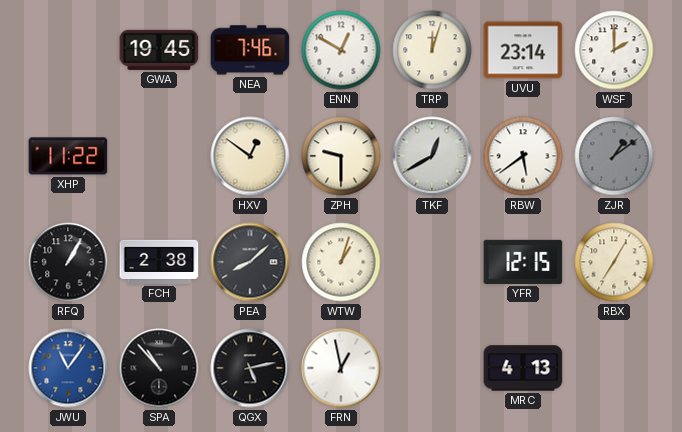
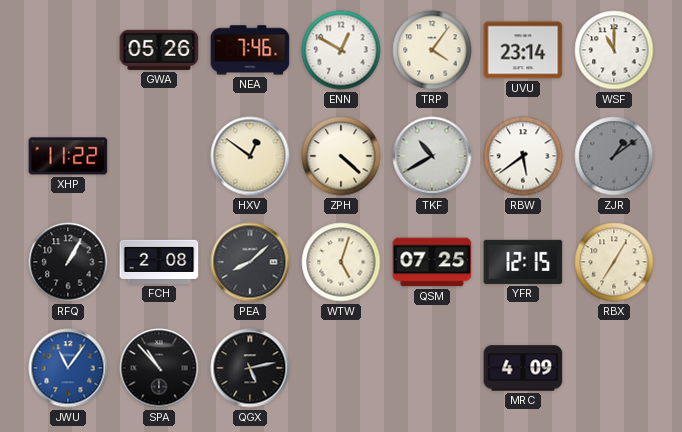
GWA: 19:45 -> 05:26 (159, 50)
TRP: 12:03 -> 4:06 (432, 50)
WSF: 2:00 -> 11:00 (614, 50)
ZPH: 9:30 -> 4:22 (341, 156)
TKF: 12:40 -> 10:40 (432, 156)
FCH: 2:38 -> 2:08 (159, 262)
WTW: 1:03 -> 5:03 (341, 262)
QSM: none -> 07:25 (432, 262)
FRN: 12:58 -> none (341, 368)
MRC: 4:13 -> 4:09 (523, 368)
